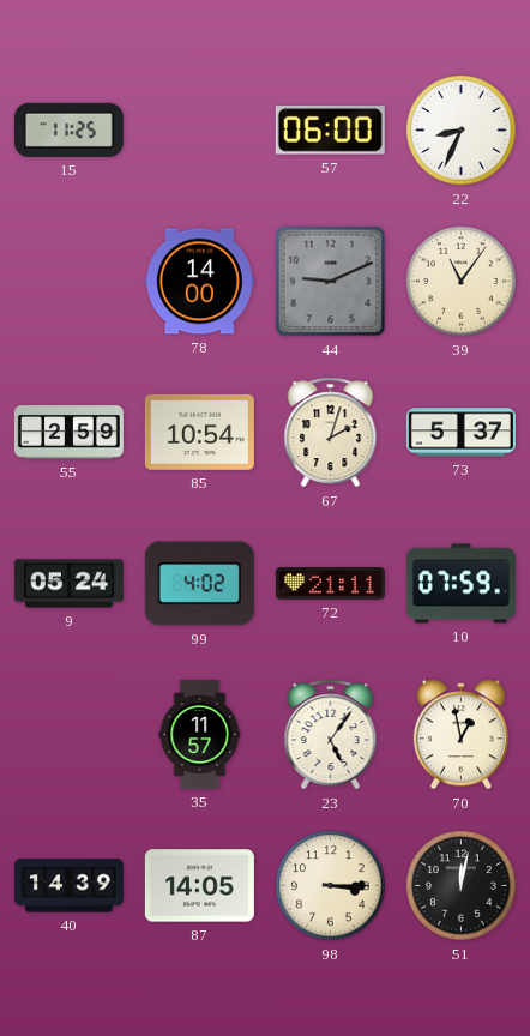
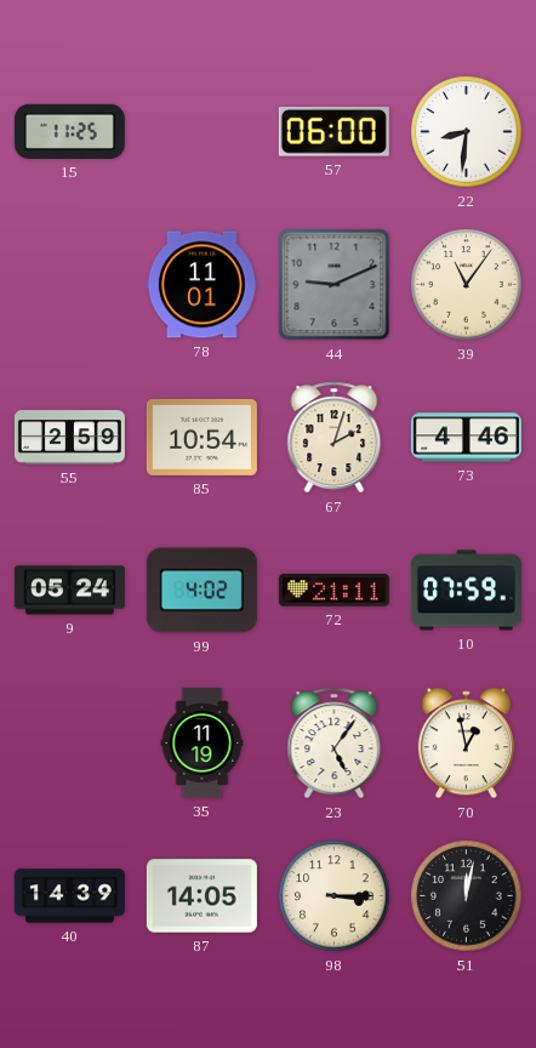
22: 8:34 -> 8:31 (467, 132)
78: 14:00 -> 11:01 (201, 285)
73: 5:37 -> 4:46 (466, 438)
35: 11:57 -> 11:19 (203, 742)
